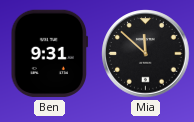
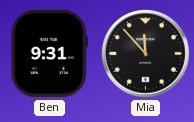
Mia: 11:52 -> 11:53 (146, 54)
